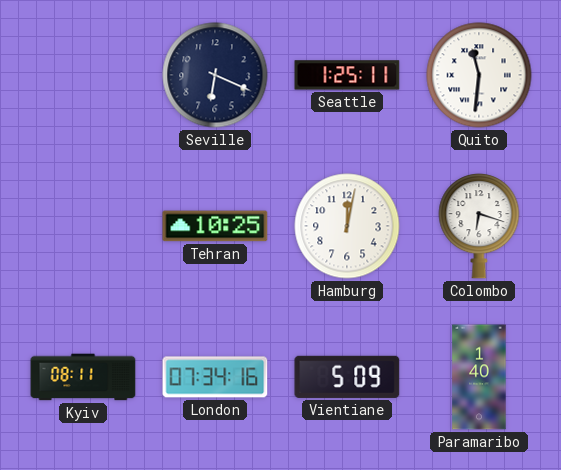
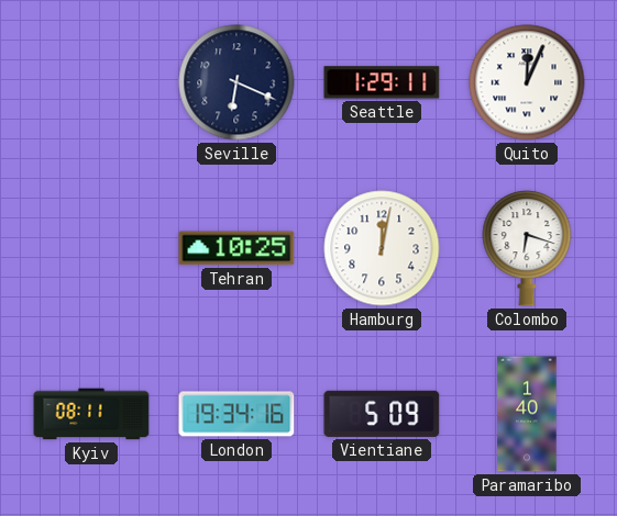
Seattle: 1:25 -> 1:29 (382, 82)
Quito: 11:31 -> 12:04 (527, 82)
London: 07:34 -> 19:34 (236, 414)
